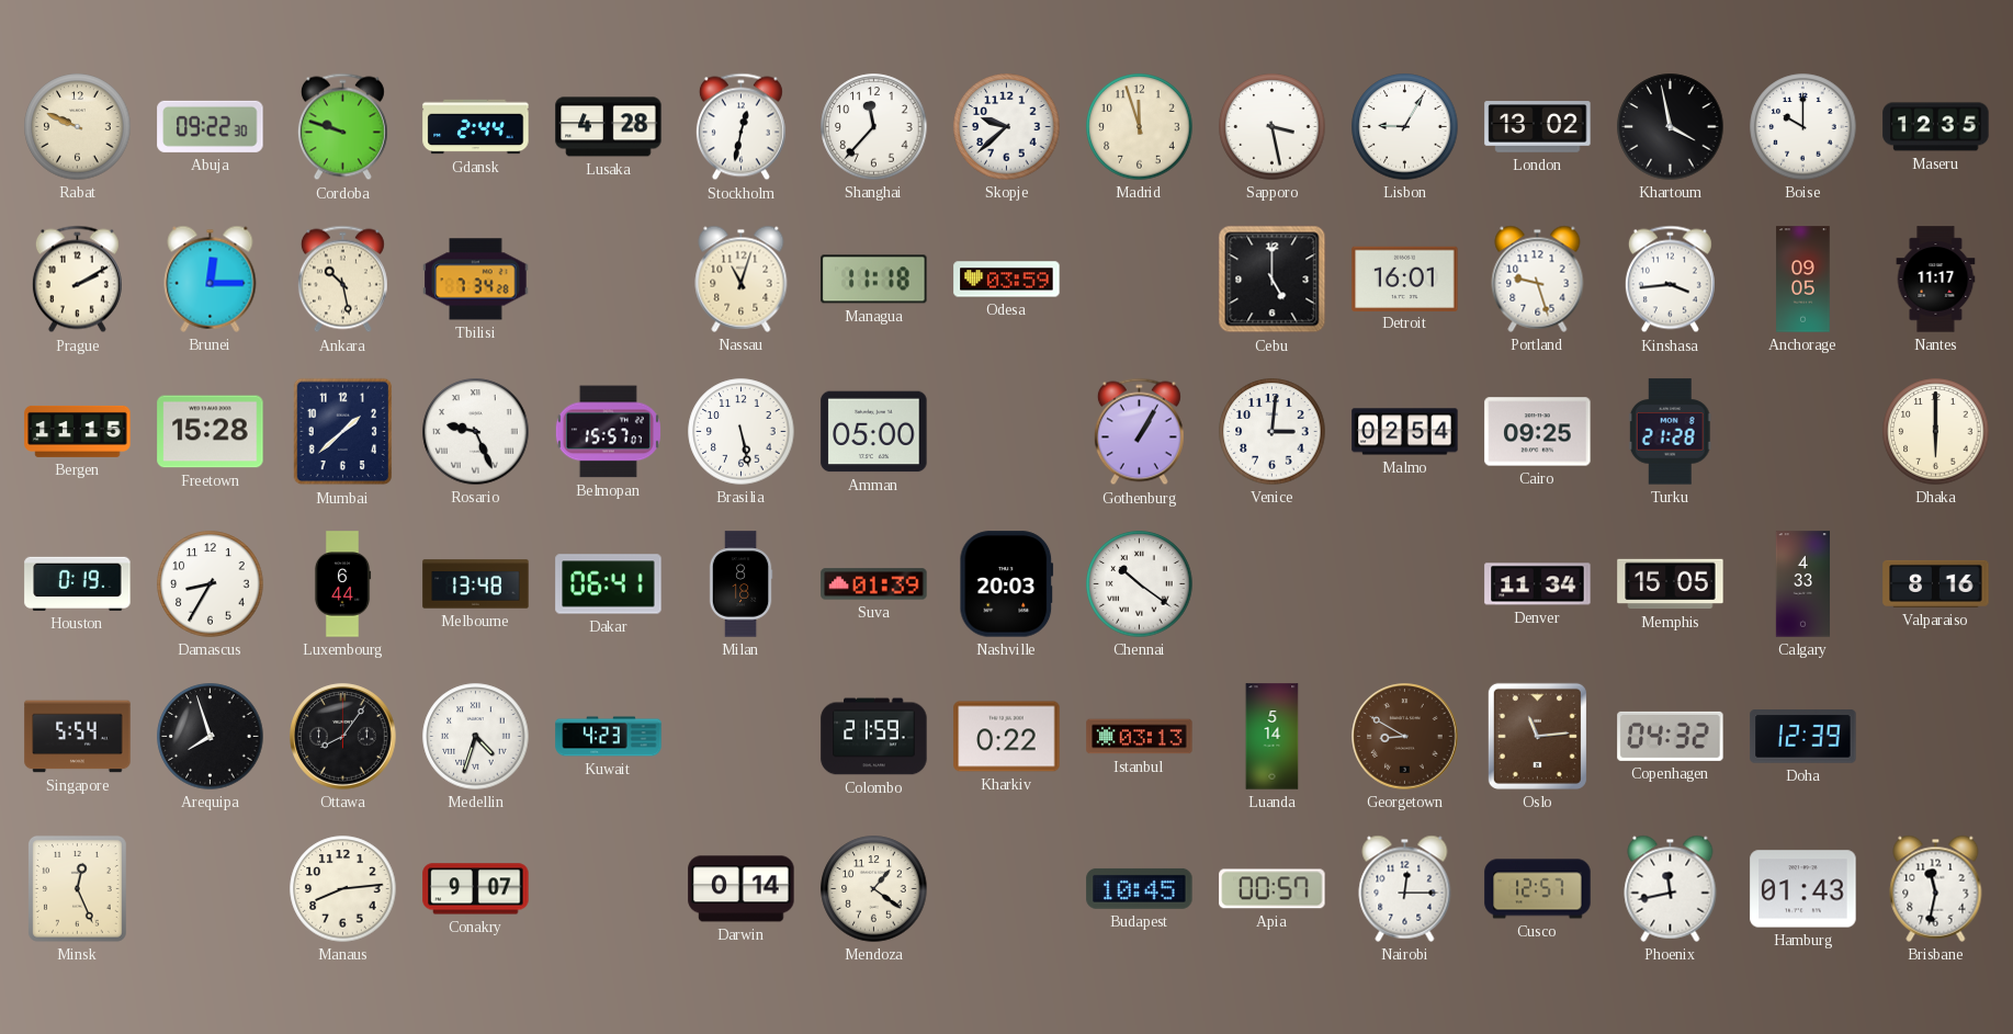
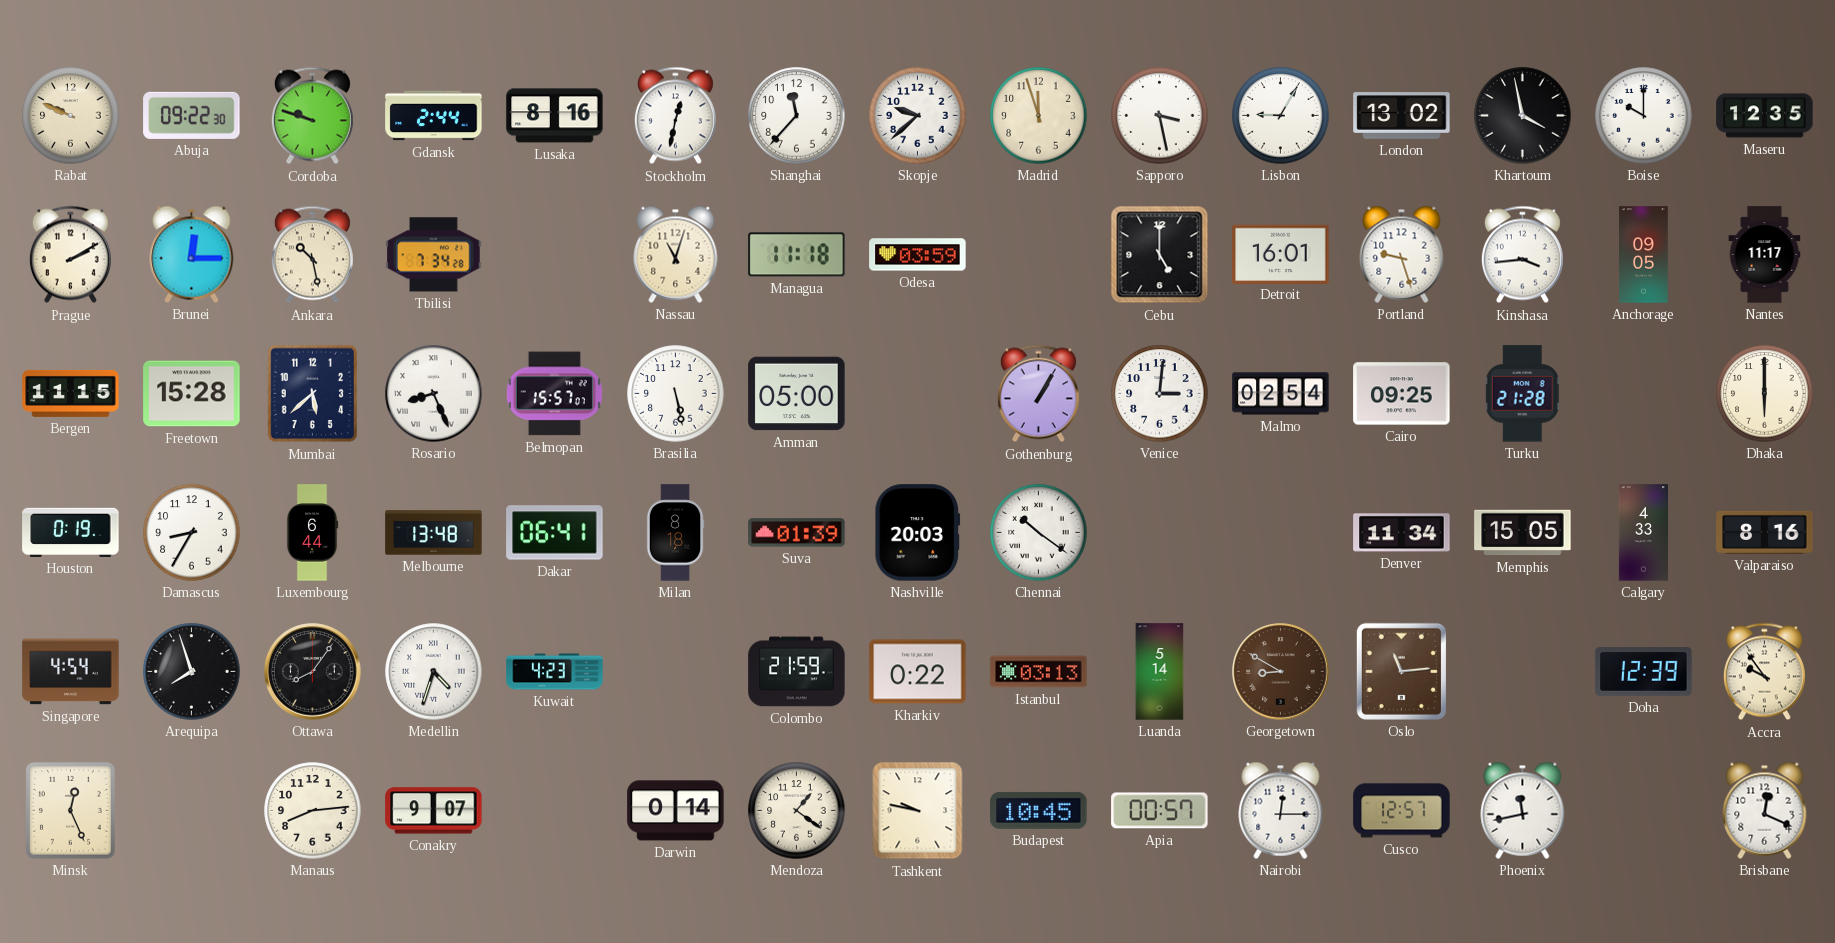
Lusaka: 4:28 -> 8:16 (555, 116)
Mumbai: 1:38 -> 5:38 (313, 394)
Rosario: 9:26 -> 8:26 (434, 394)
Singapore: 5:54 -> 4:54 (71, 672)
Copenhagen: 04:32 -> none (1671, 736)
Accra: none -> 9:54 (1764, 672)
Tashkent: none -> 9:47 (918, 811)
Hamburg: 01:43 -> none (1803, 889)
Brisbane: 11:32 -> 12:19 (1765, 810)
